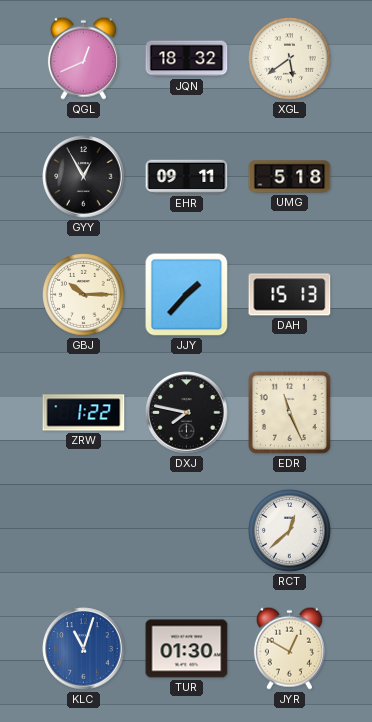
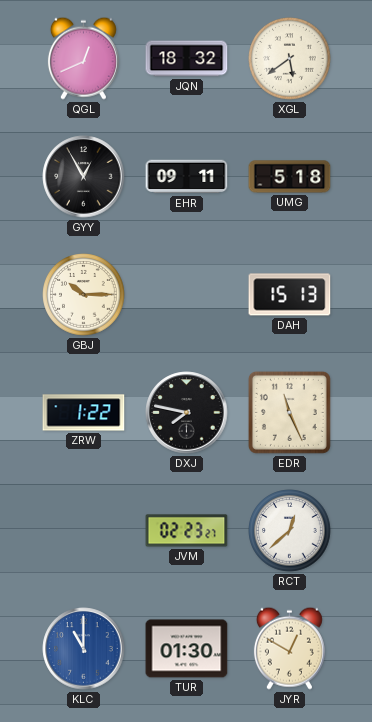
JJY: 1:37 -> none (187, 295)
JVM: none -> 02:23 (187, 531)
KLC: 11:03 -> 11:00 (84, 649)
